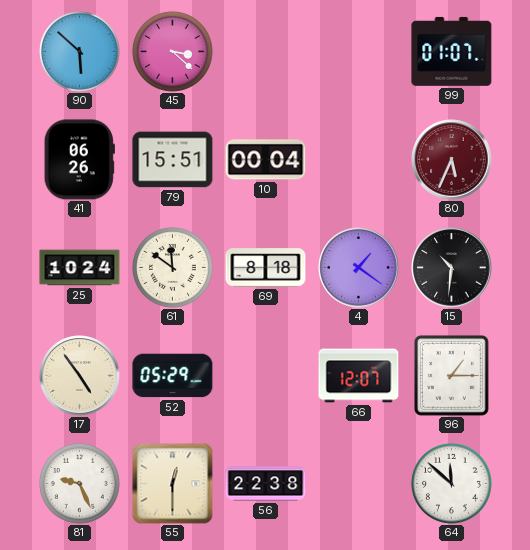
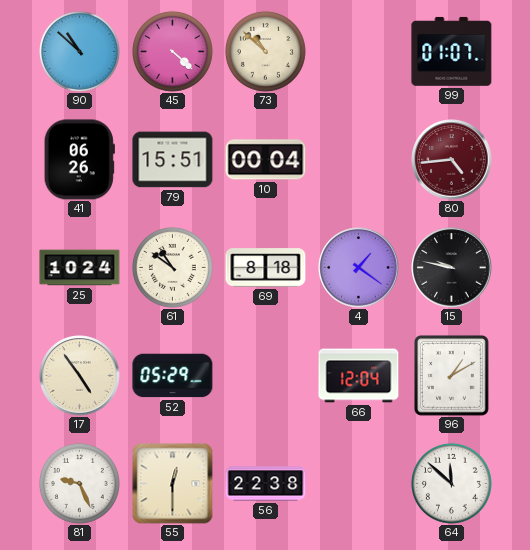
90: 5:52 -> 10:52 (79, 51)
45: 3:22 -> 4:22 (172, 51)
73: none -> 10:52 (265, 51)
80: 5:34 -> 4:44 (452, 160)
61: 11:51 -> 10:51 (172, 267)
15: 10:31 -> 9:47 (452, 268)
66: 12:07 -> 12:04 (359, 376)
96: 1:15 -> 1:10 (451, 375)
